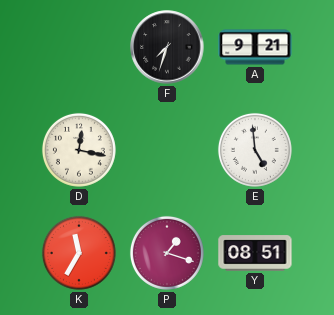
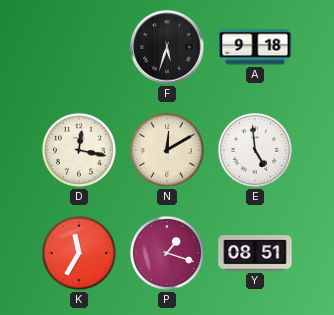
F: 7:33 -> 5:33 (167, 47)
A: 9:21 -> 9:18 (255, 47)
N: none -> 12:10 (167, 150)
